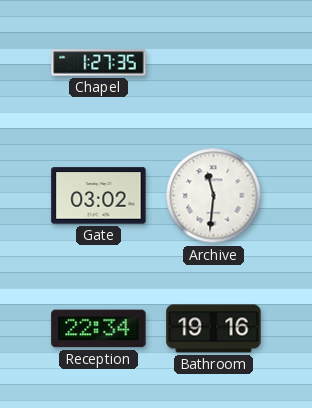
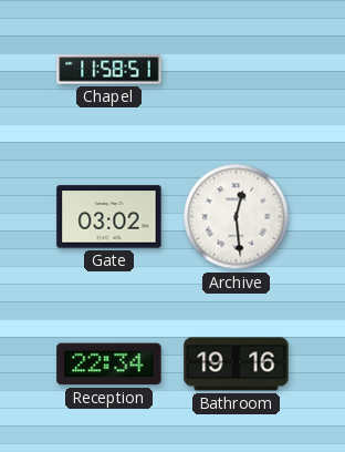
Chapel: 1:27 -> 11:58 (109, 70)
Archive: 11:31 -> 12:29 (237, 217)
